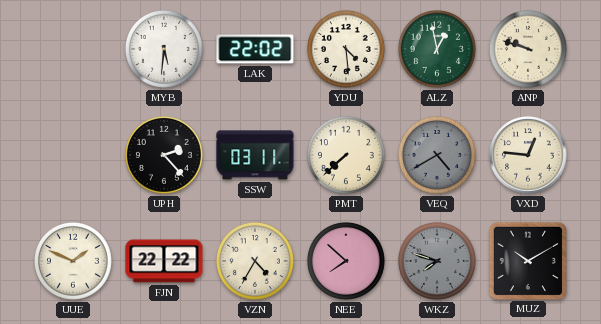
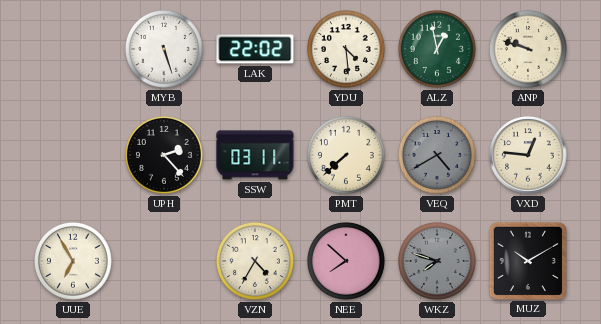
MYB: 5:31 -> 5:27 (164, 49)
UUE: 1:49 -> 6:55 (73, 261)
FJN: 22:22 -> none (164, 261)
